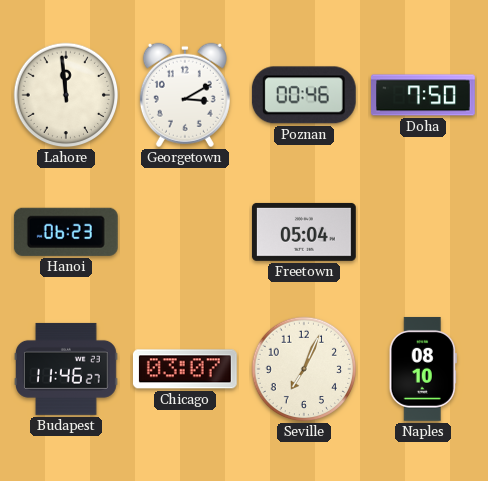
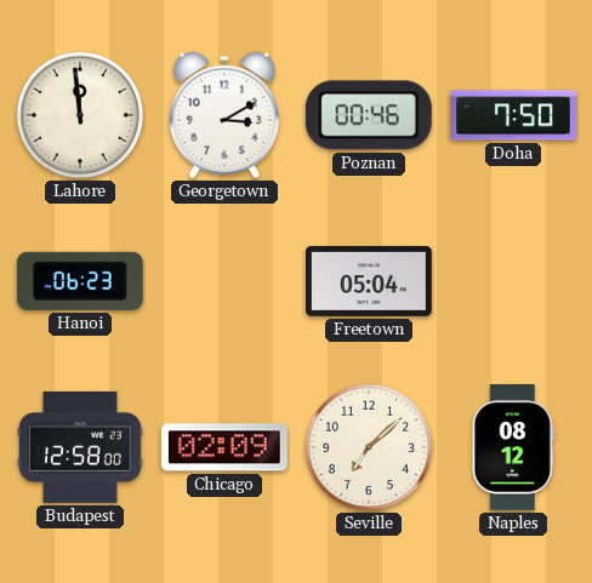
Budapest: 11:46 -> 12:58 (80, 447)
Chicago: 03:07 -> 02:09 (224, 447)
Seville: 7:04 -> 7:08 (369, 447)
Naples: 08:10 -> 08:12 (513, 447)
